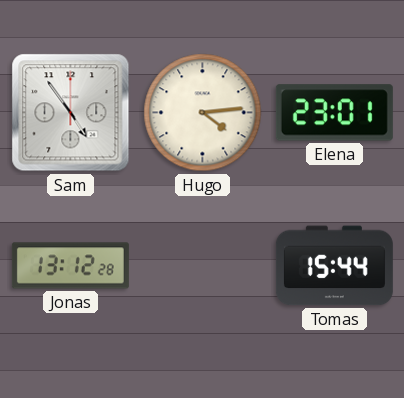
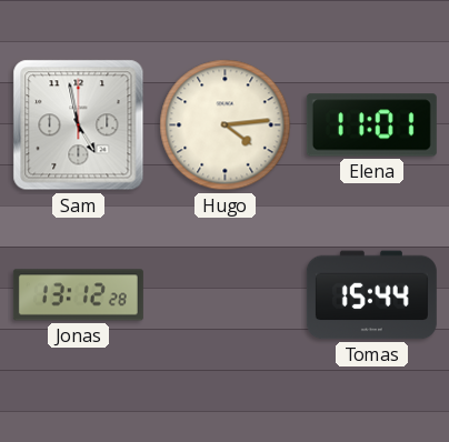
Sam: 4:54 -> 4:58 (79, 125)
Elena: 23:01 -> 11:01 (371, 125)
